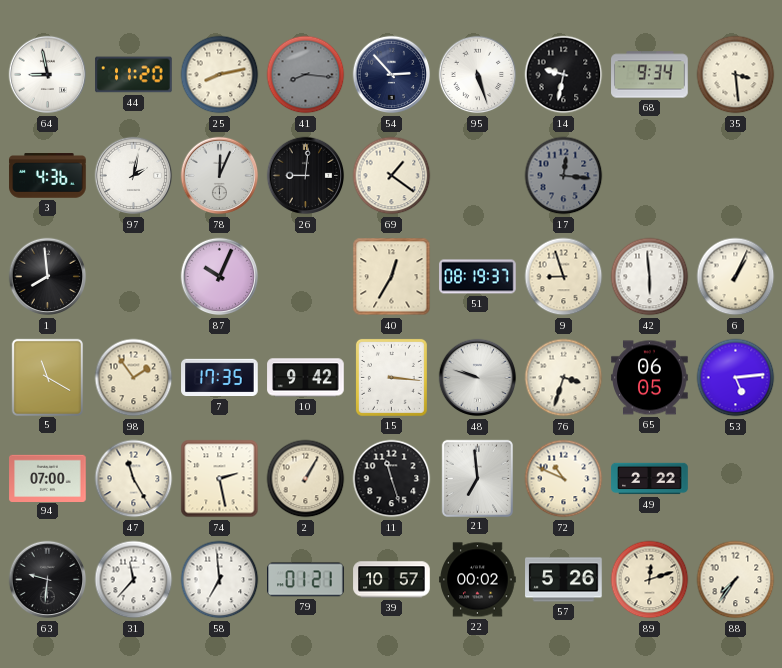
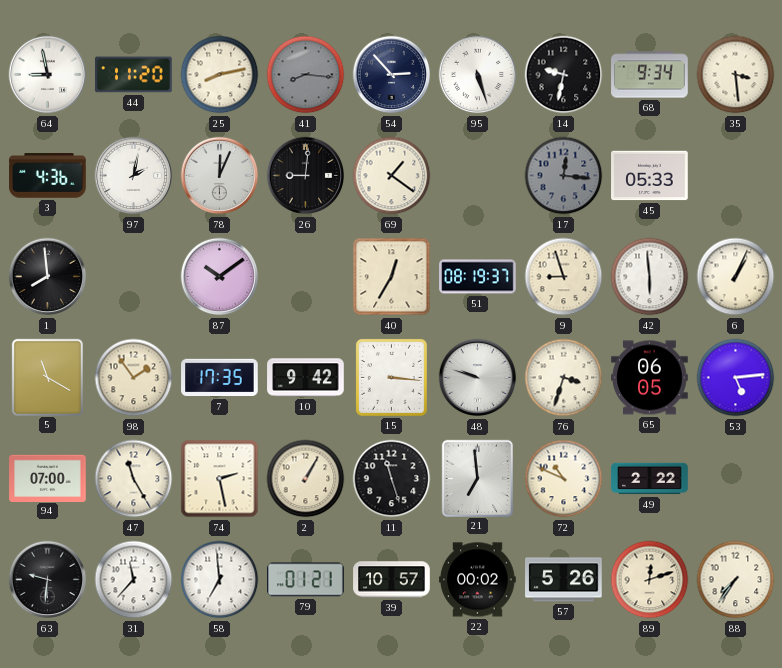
45: none -> 05:33 (650, 176)
87: 10:04 -> 10:09 (220, 277)
